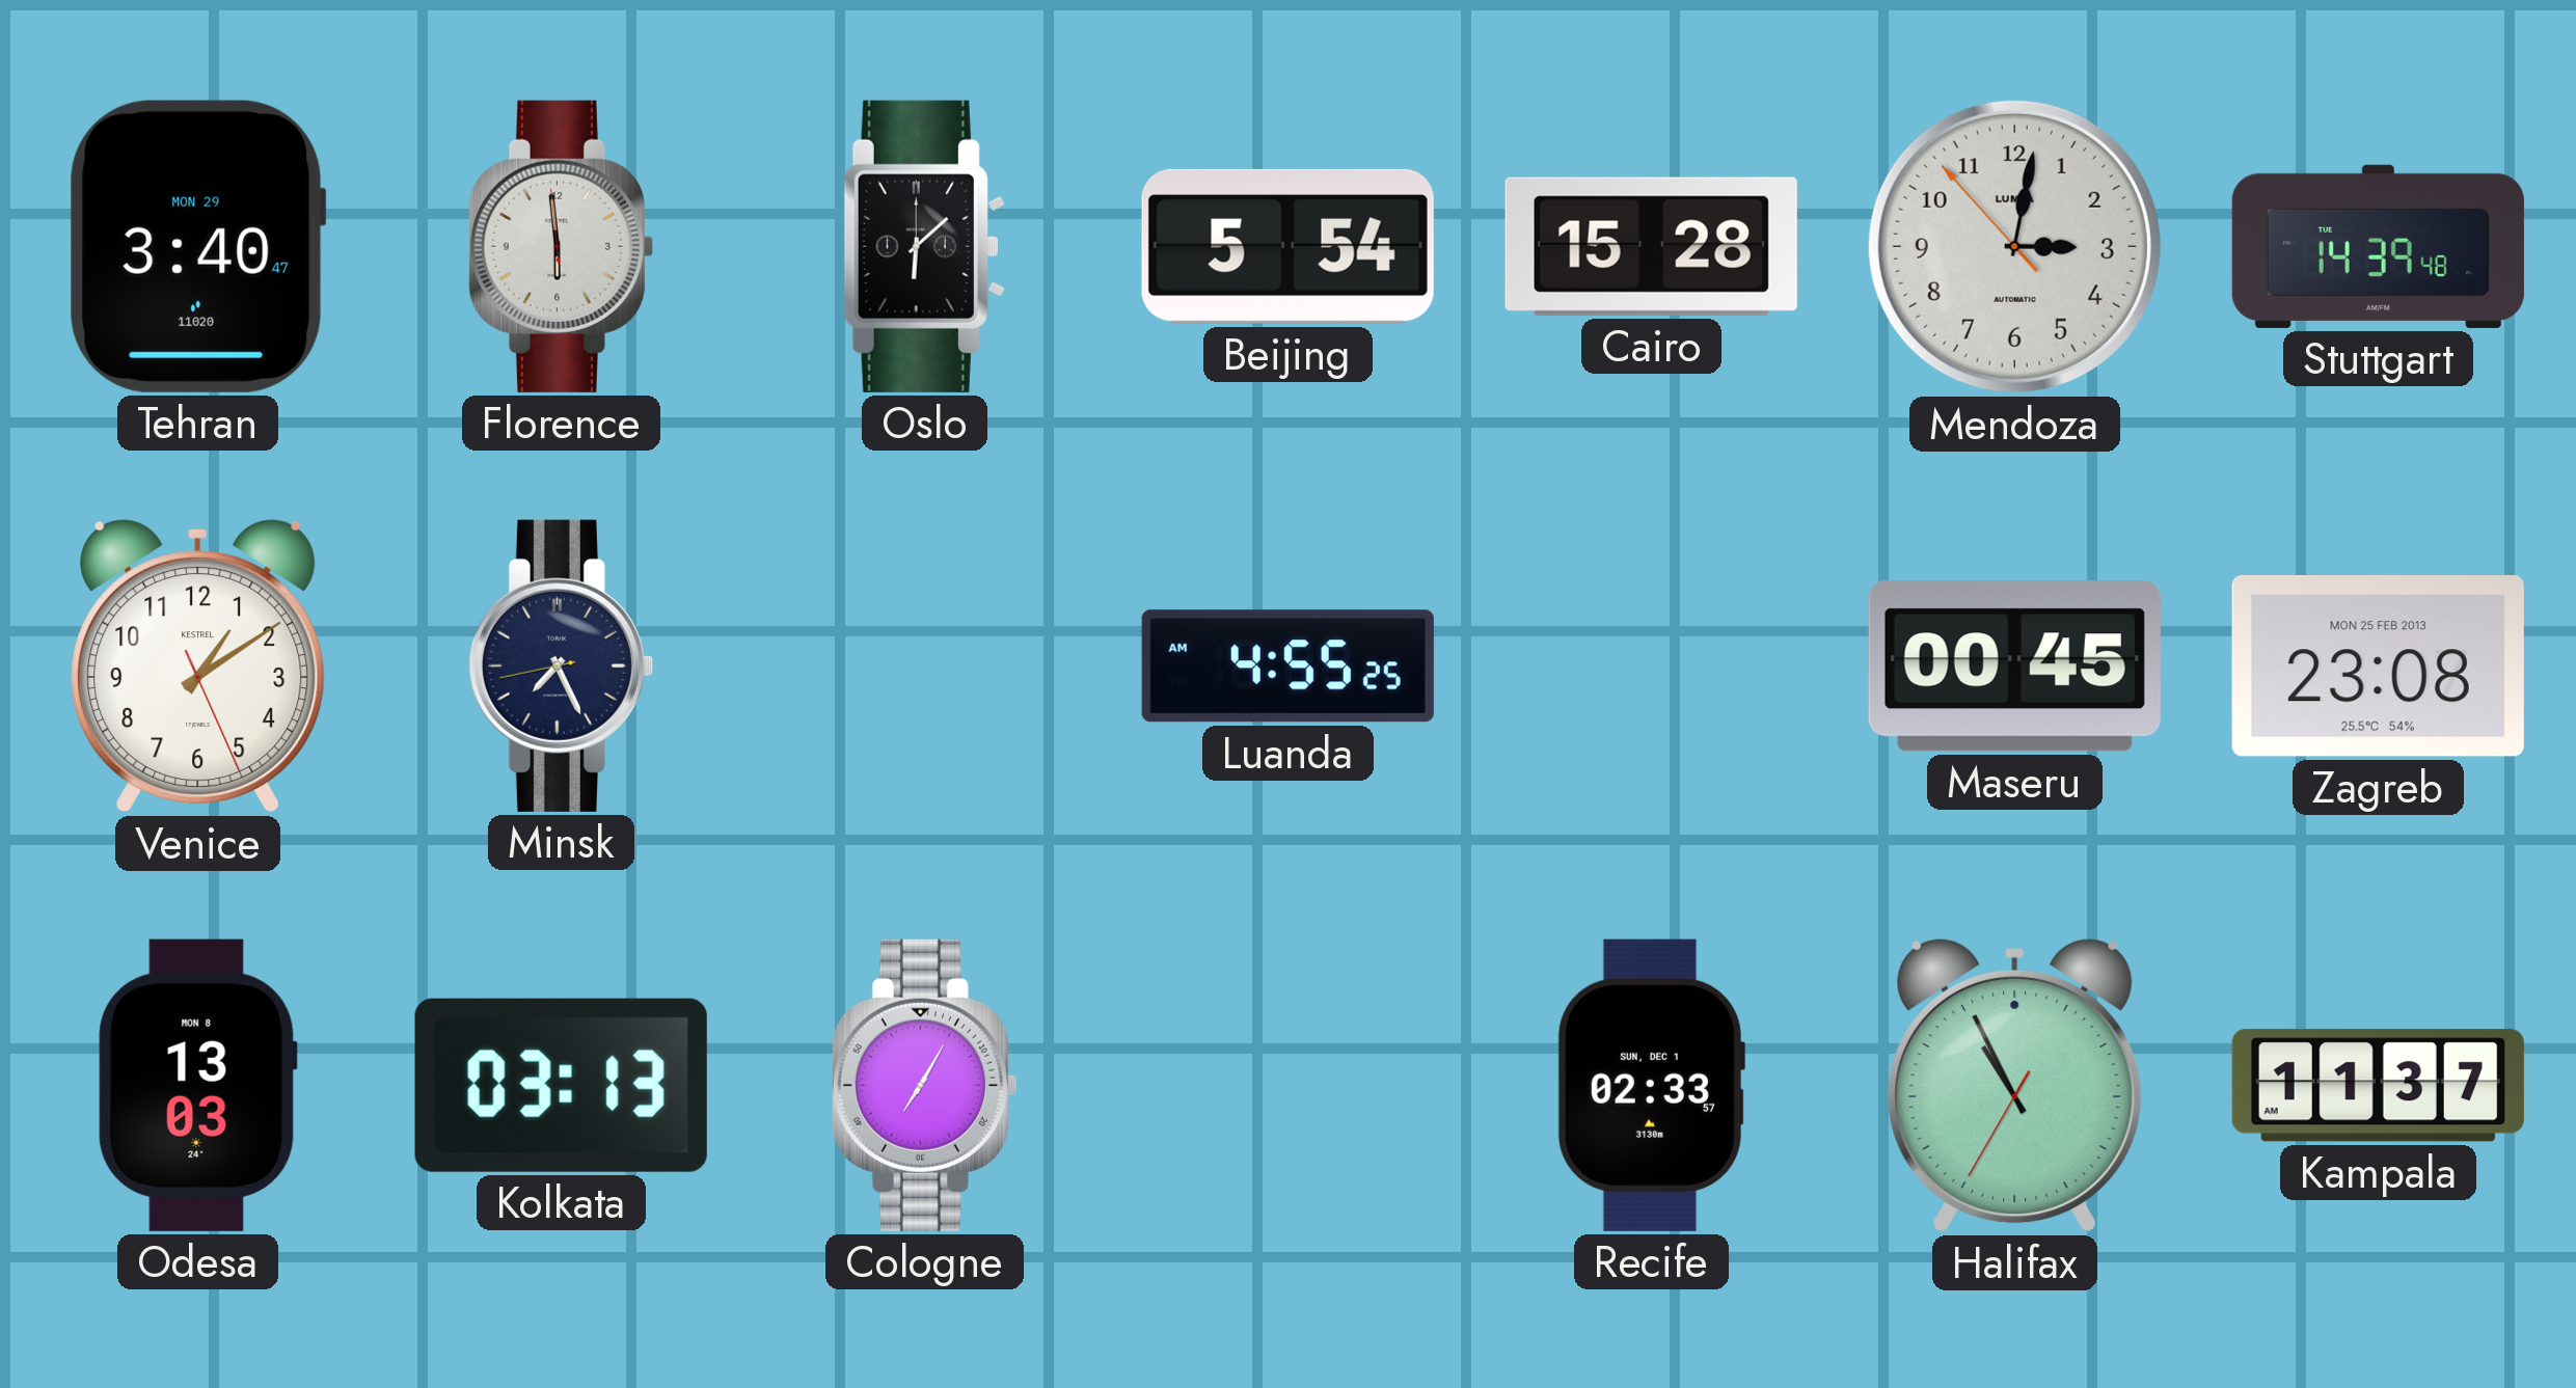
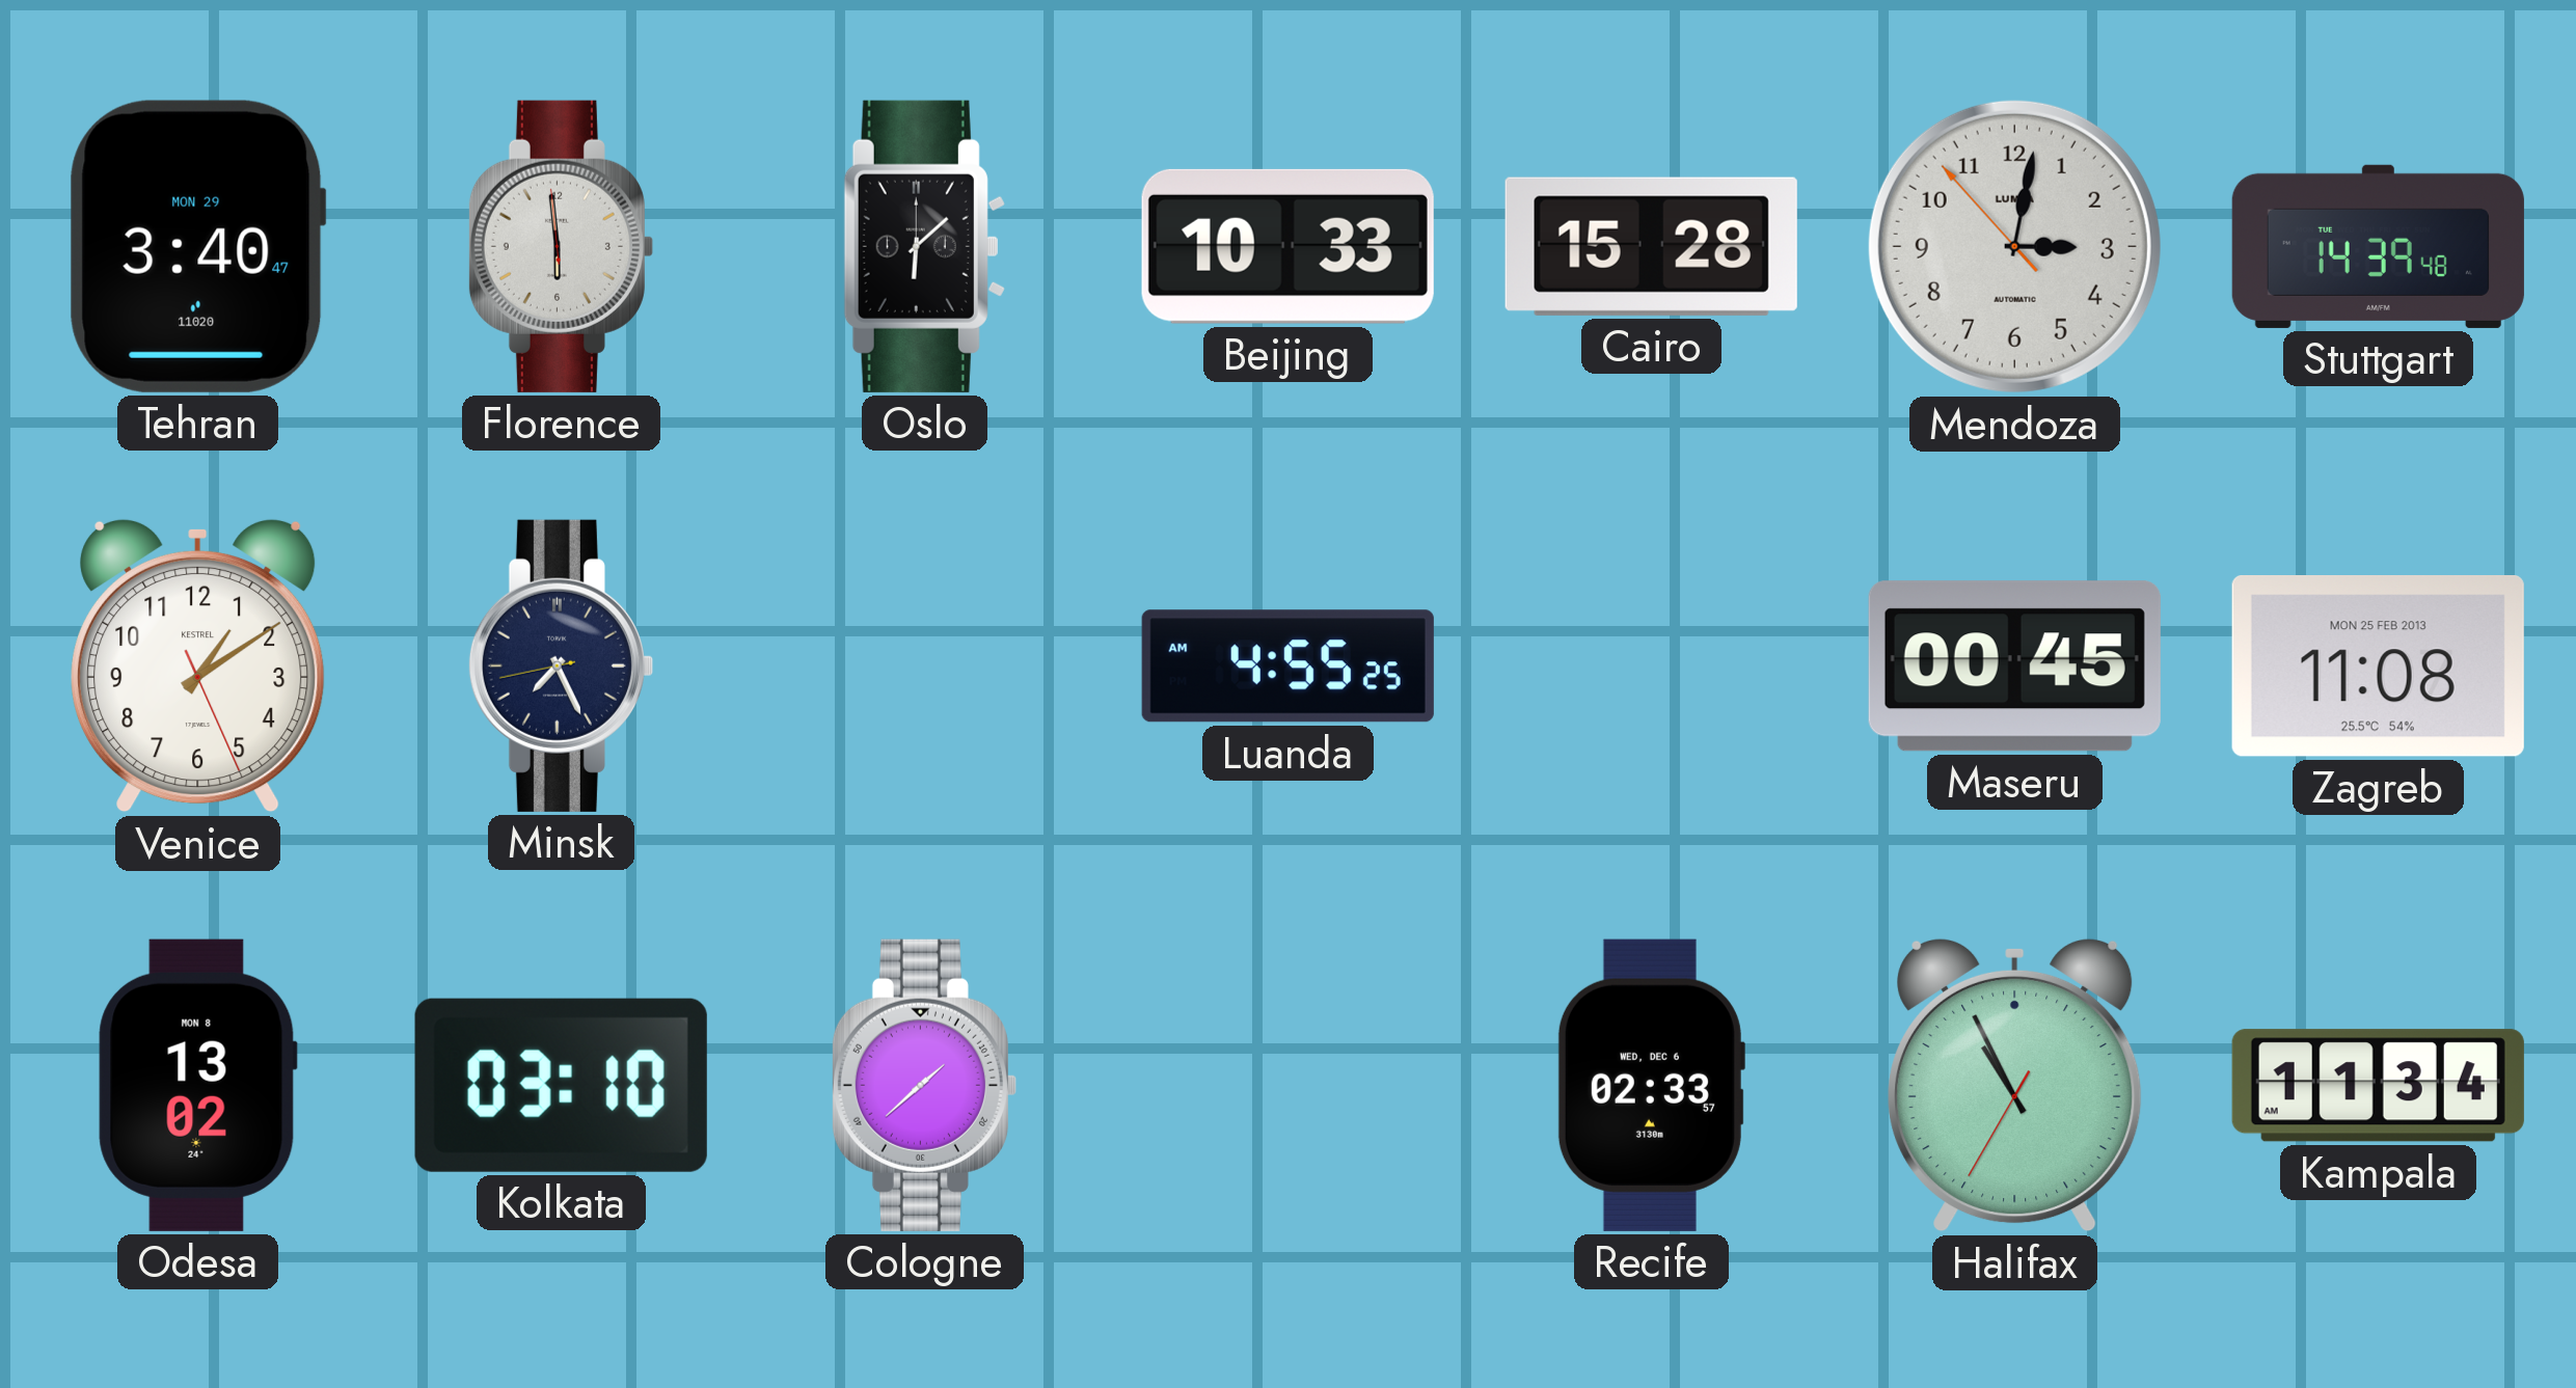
Beijing: 5:54 -> 10:33 (1287, 246)
Zagreb: 23:08 -> 11:08 (2378, 666)
Odesa: 13:03 -> 13:02 (197, 1085)
Kolkata: 03:13 -> 03:10 (561, 1085)
Cologne: 7:05 -> 1:38 (924, 1085)
Recife date: SUN, DEC 1 -> WED, DEC 6 (1651, 1085)
Kampala: 11:37 -> 11:34 (2378, 1086)
